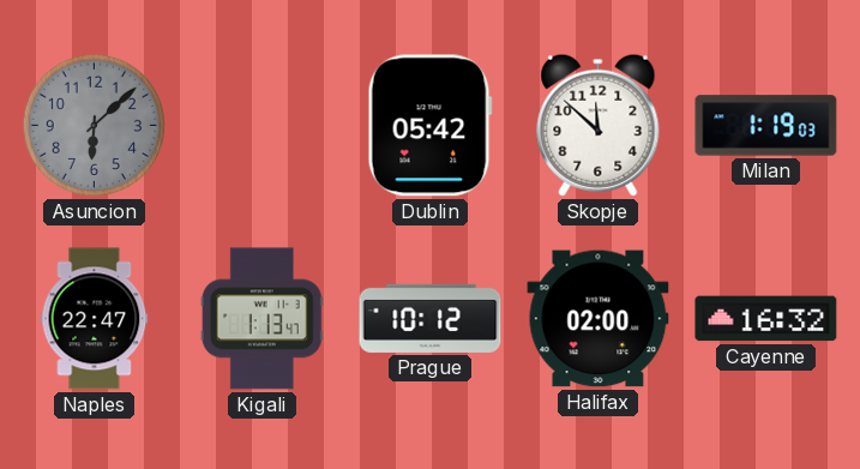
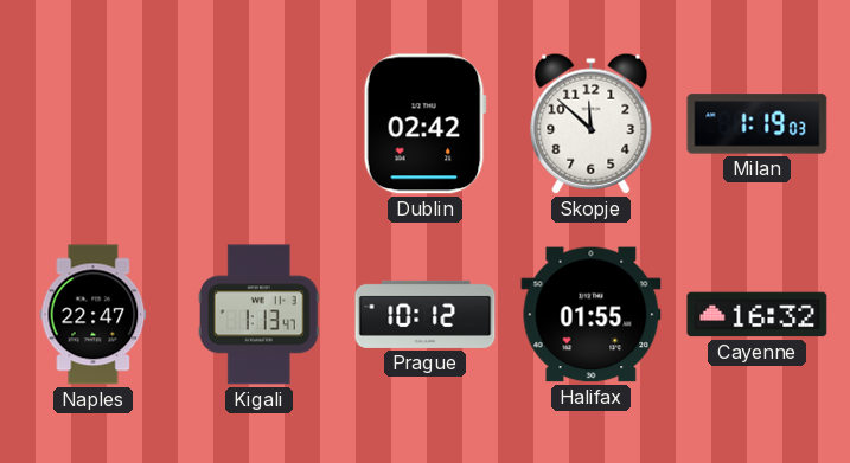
Asuncion: 6:08 -> none (94, 125)
Dublin: 05:42 -> 02:42 (424, 124)
Halifax: 02:00 -> 01:55 (592, 315)
